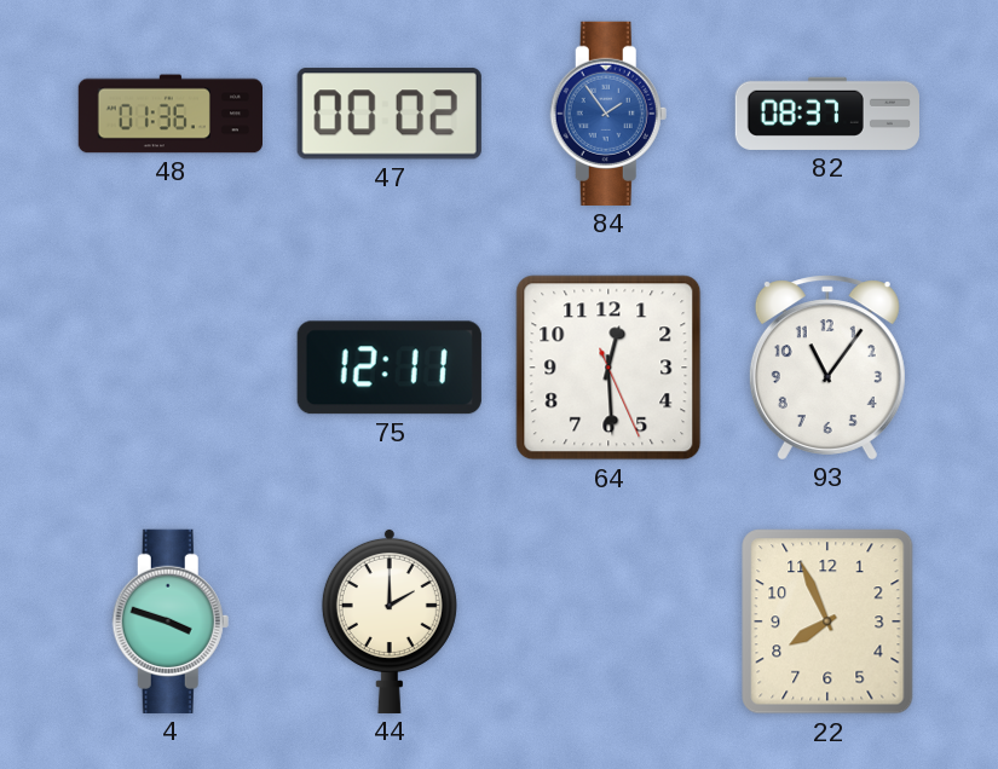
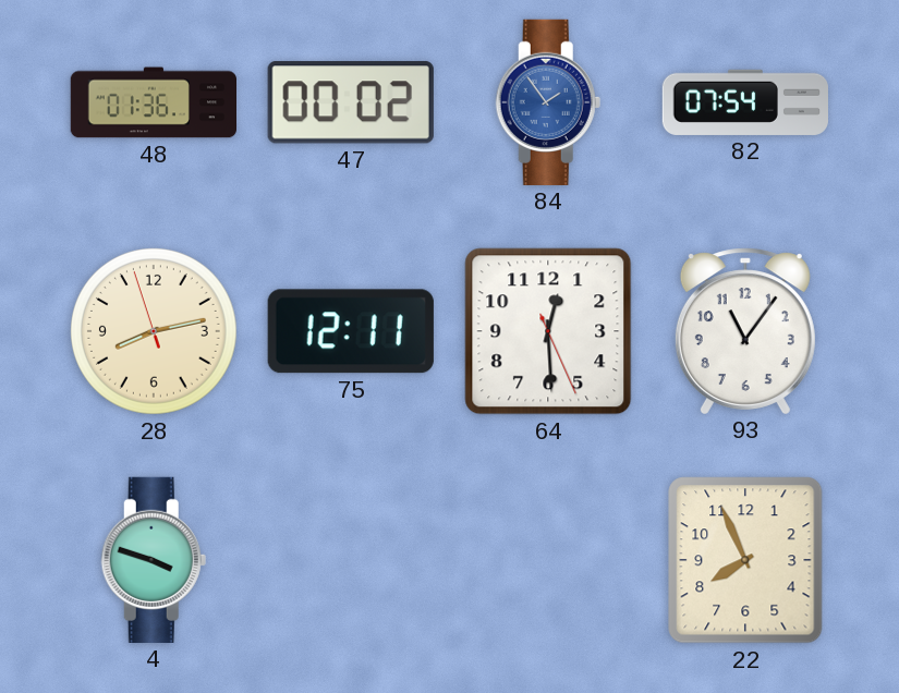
82: 08:37 -> 07:54 (745, 102)
28: none -> 8:12 (154, 331)
44: 2:00 -> none (390, 620)
